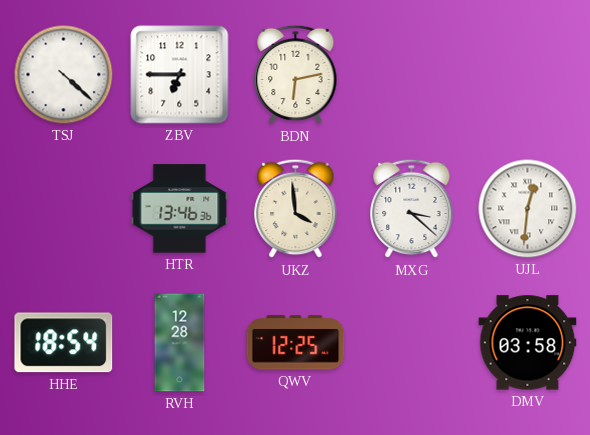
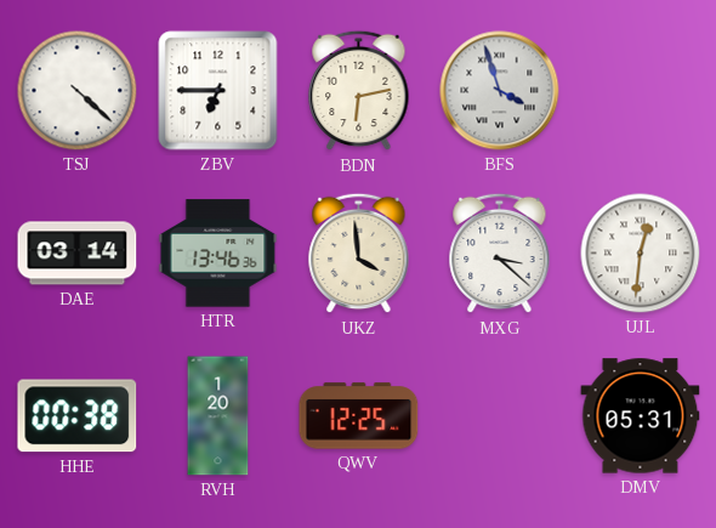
BFS: none -> 3:57 (500, 91)
DAE: none -> 03:14 (78, 254)
HHE: 18:54 -> 00:38 (78, 416)
RVH: 12:28 -> 1:20 (218, 416)
DMV: 03:58 -> 05:31 (641, 416)
